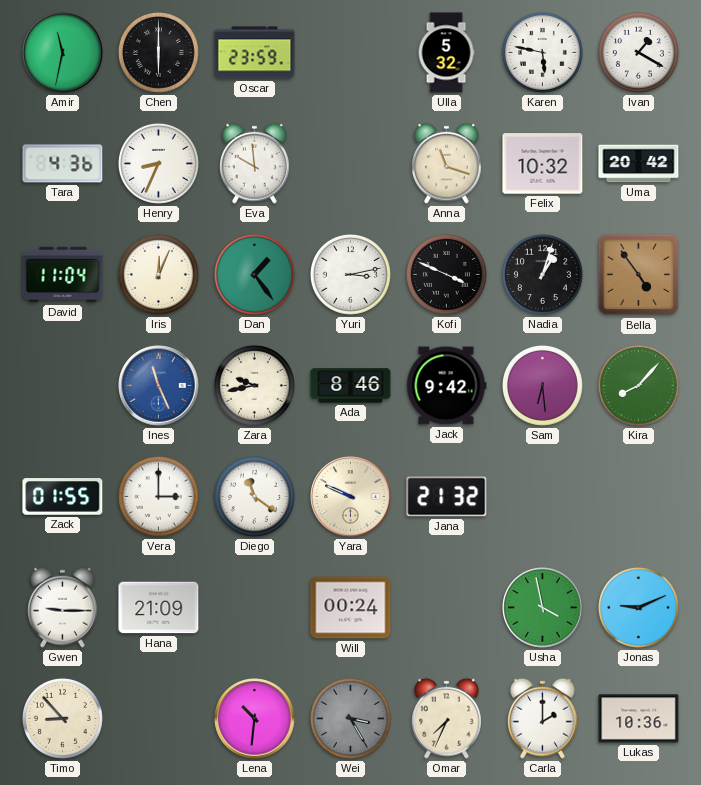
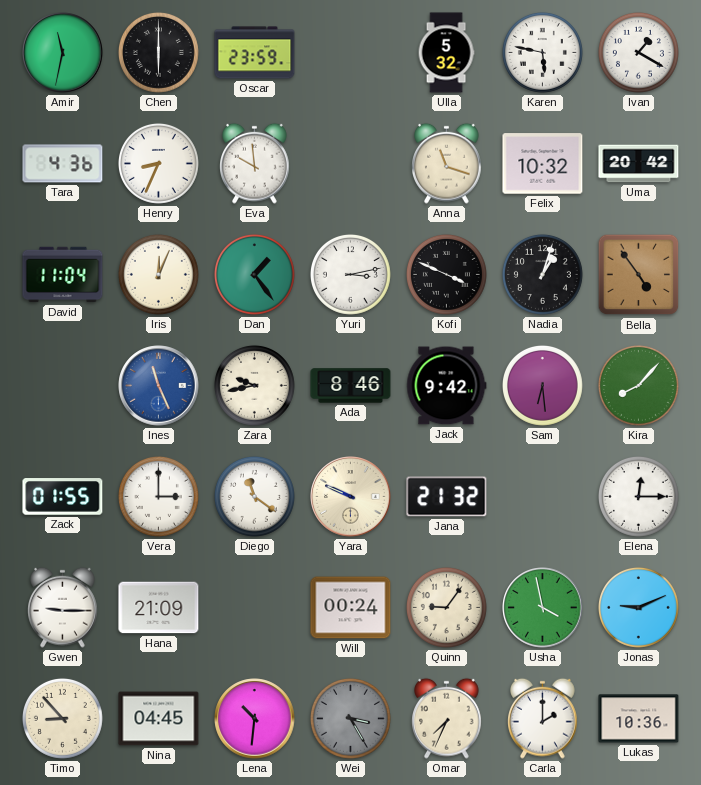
Elena: none -> 12:15 (638, 496)
Quinn: none -> 9:06 (446, 607)
Nina: none -> 04:45 (159, 719)
